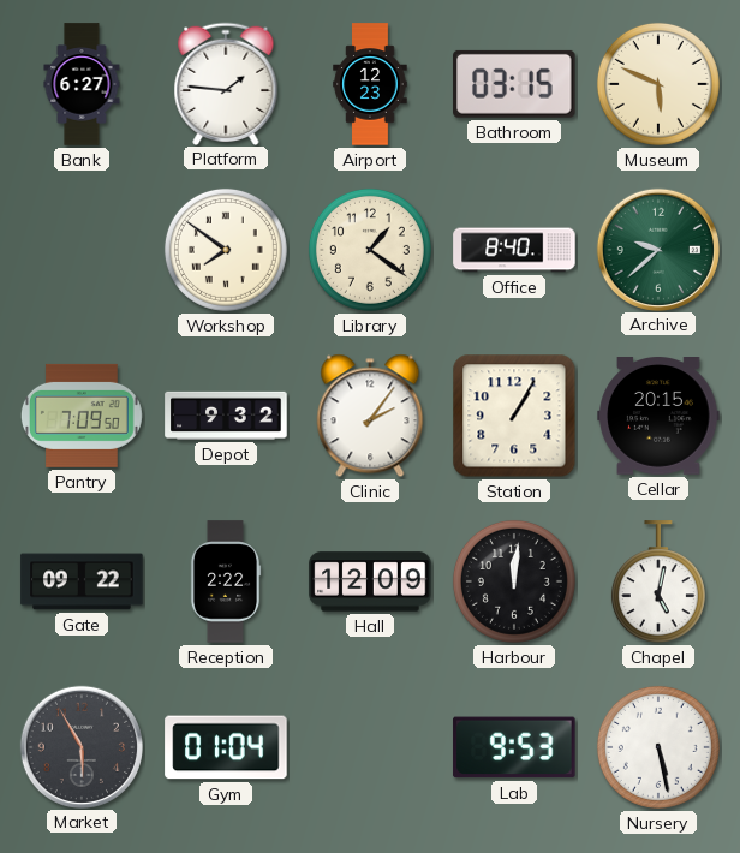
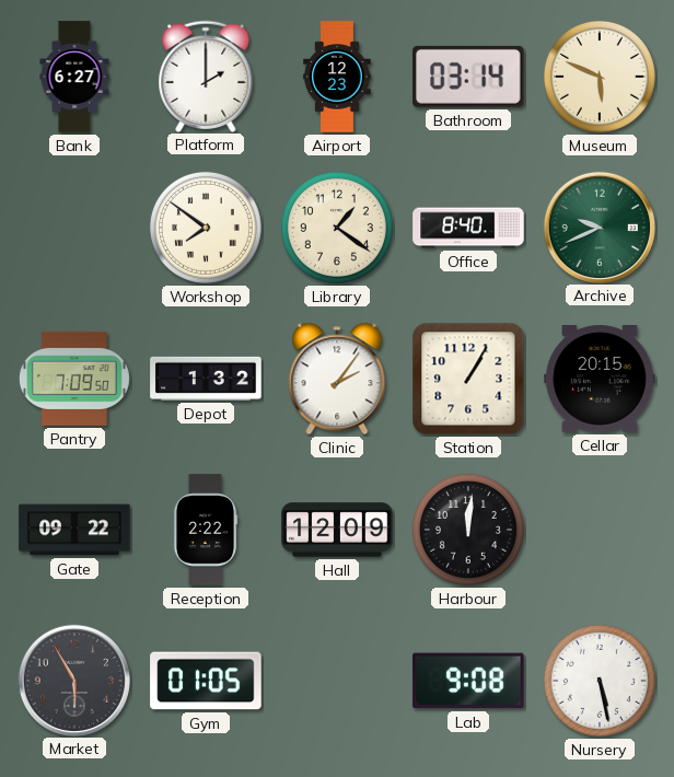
Platform: 1:46 -> 2:00 (206, 76)
Bathroom: 03:15 -> 03:14 (468, 77)
Archive: 9:38 -> 9:41 (599, 227)
Depot: 9:32 -> 1:32 (206, 379)
Chapel: 5:02 -> none (658, 583)
Gym: 01:04 -> 01:05 (206, 681)
Lab: 9:53 -> 9:08 (468, 681)
